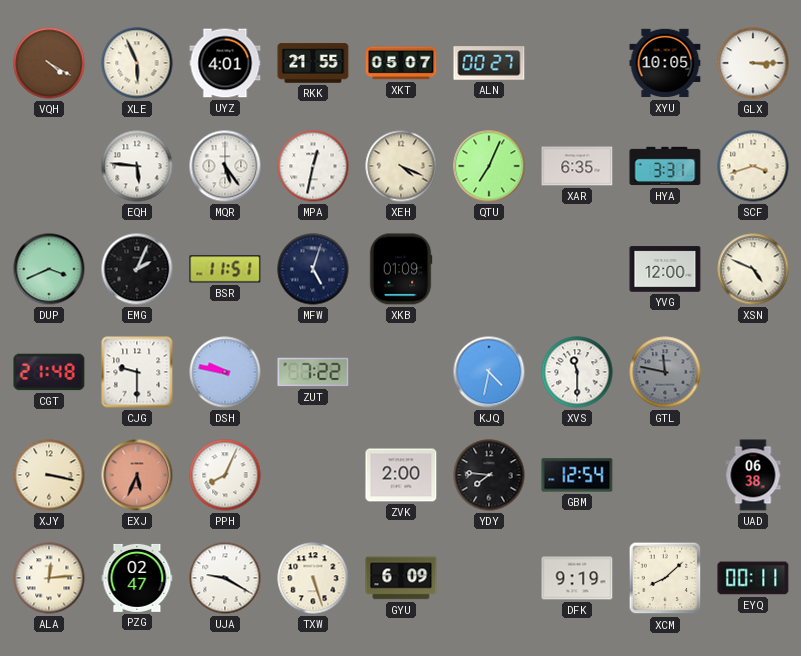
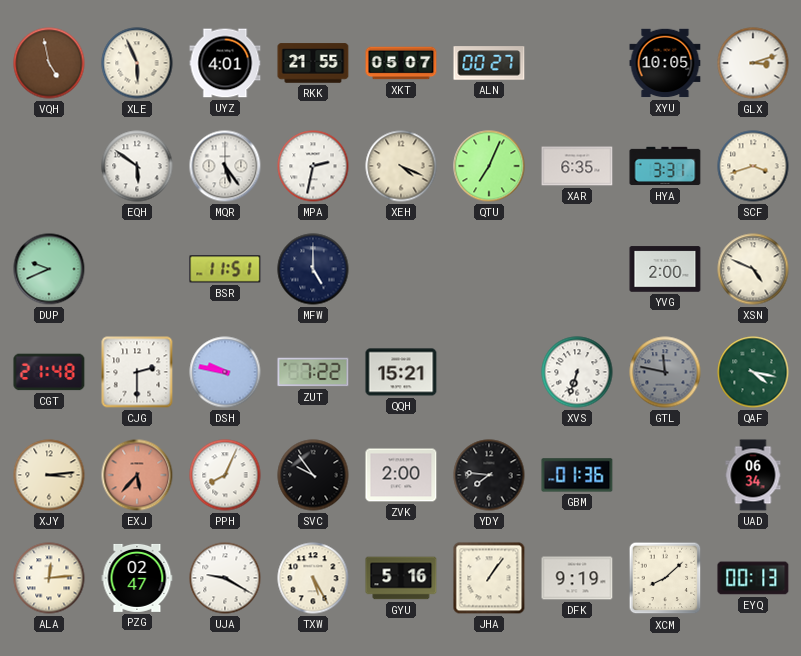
VQH: 4:20 -> 4:58 (49, 63)
GLX: 3:15 -> 3:12 (753, 63)
EQH: 5:46 -> 5:51 (137, 166)
MPA: 12:32 -> 2:32 (313, 166)
DUP: 3:41 -> 9:41 (49, 269)
EMG: 2:04 -> none (137, 269)
MFW: 5:03 -> 5:00 (313, 269)
XKB: 01:09 -> none (401, 269)
YVG: 12:00 -> 2:00 (665, 269)
CJG: 9:30 -> 2:30 (137, 372)
QQH: none -> 15:21 (401, 372)
KJQ: 4:32 -> none (489, 372)
XVS: 11:30 -> 6:33 (577, 372)
QAF: none -> 4:17 (753, 372)
XJY: 3:17 -> 3:14 (49, 475)
EXJ: 5:34 -> 5:37 (137, 475)
SVC: none -> 9:54 (313, 475)
GBM: 12:54 -> 01:36 (577, 475)
UAD: 06:38 -> 06:34 (753, 475)
TXW: 5:27 -> 5:25 (313, 578)
GYU: 6:09 -> 5:16 (401, 578)
JHA: none -> 1:06 (489, 578)
EYQ: 00:11 -> 00:13 (753, 578)
